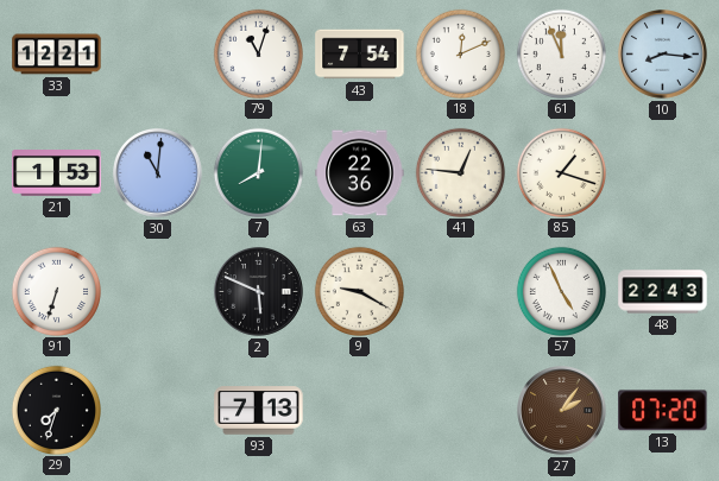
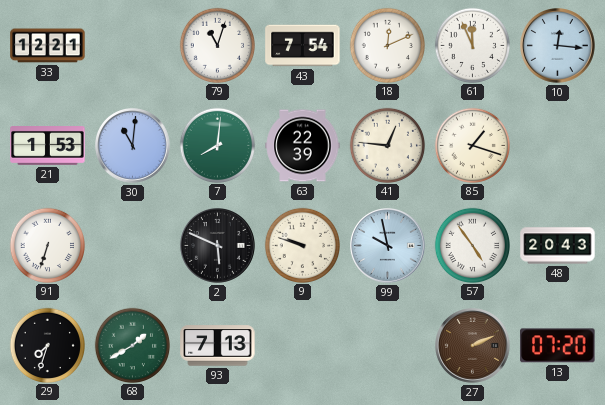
10: 8:16 -> 12:16 (558, 46)
63: 22:36 -> 22:39 (303, 146)
9: 9:20 -> 9:48 (302, 245)
99: none -> 9:58 (388, 246)
57: 4:56 -> 4:54 (472, 245)
48: 22:43 -> 20:43 (558, 246)
68: none -> 1:40 (132, 345)
27: 2:06 -> 2:11 (473, 346)
